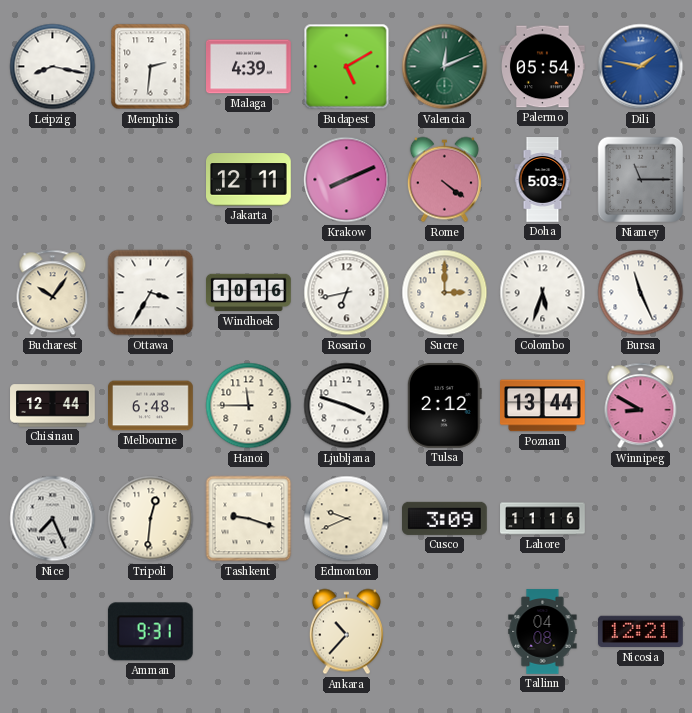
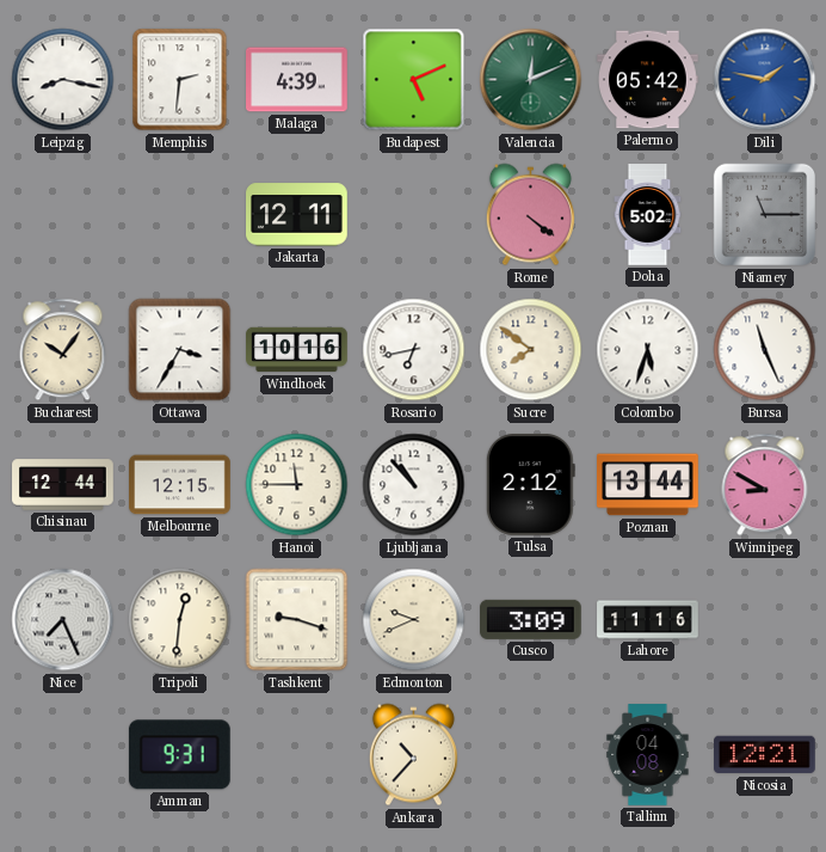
Budapest: 5:10 -> 5:11 (414, 80)
Palermo: 05:54 -> 05:42 (648, 80)
Krakow: 8:11 -> none (347, 180)
Doha: 5:03 -> 5:02 (648, 215)
Sucre: 3:00 -> 7:51 (531, 350)
Melbourne: 6:48 -> 12:15 (180, 485)
Ljubljana: 3:48 -> 10:53 (414, 485)
